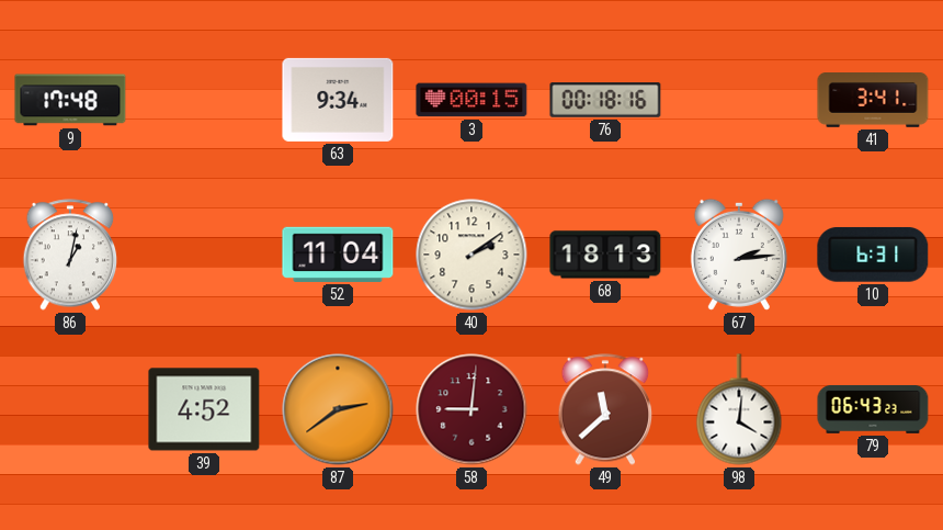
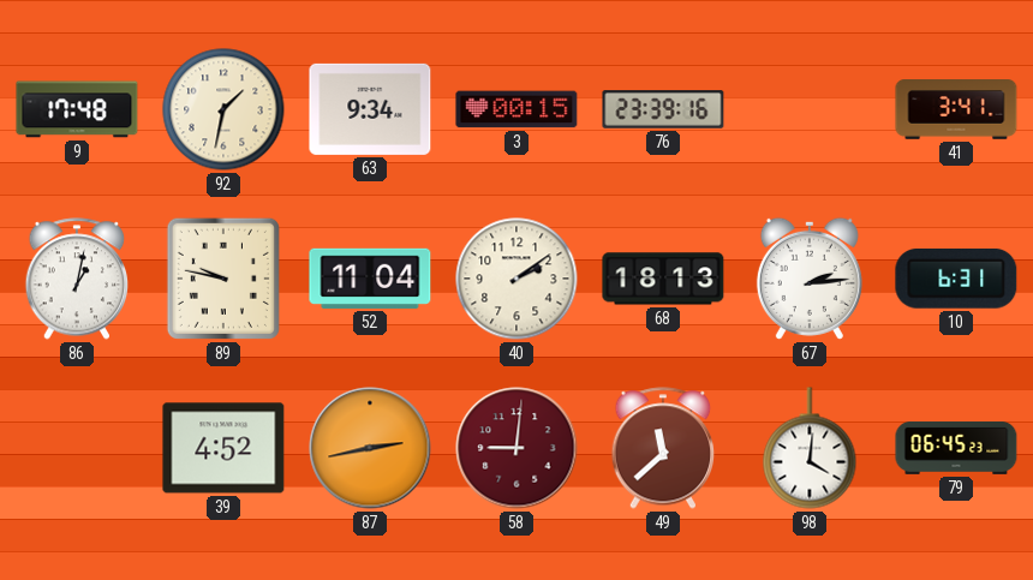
92: none -> 1:32 (223, 109)
76: 00:18 -> 23:39 (663, 109)
89: none -> 9:47 (223, 279)
87: 2:39 -> 2:43 (370, 448)
79: 06:43 -> 06:45 (956, 448)
